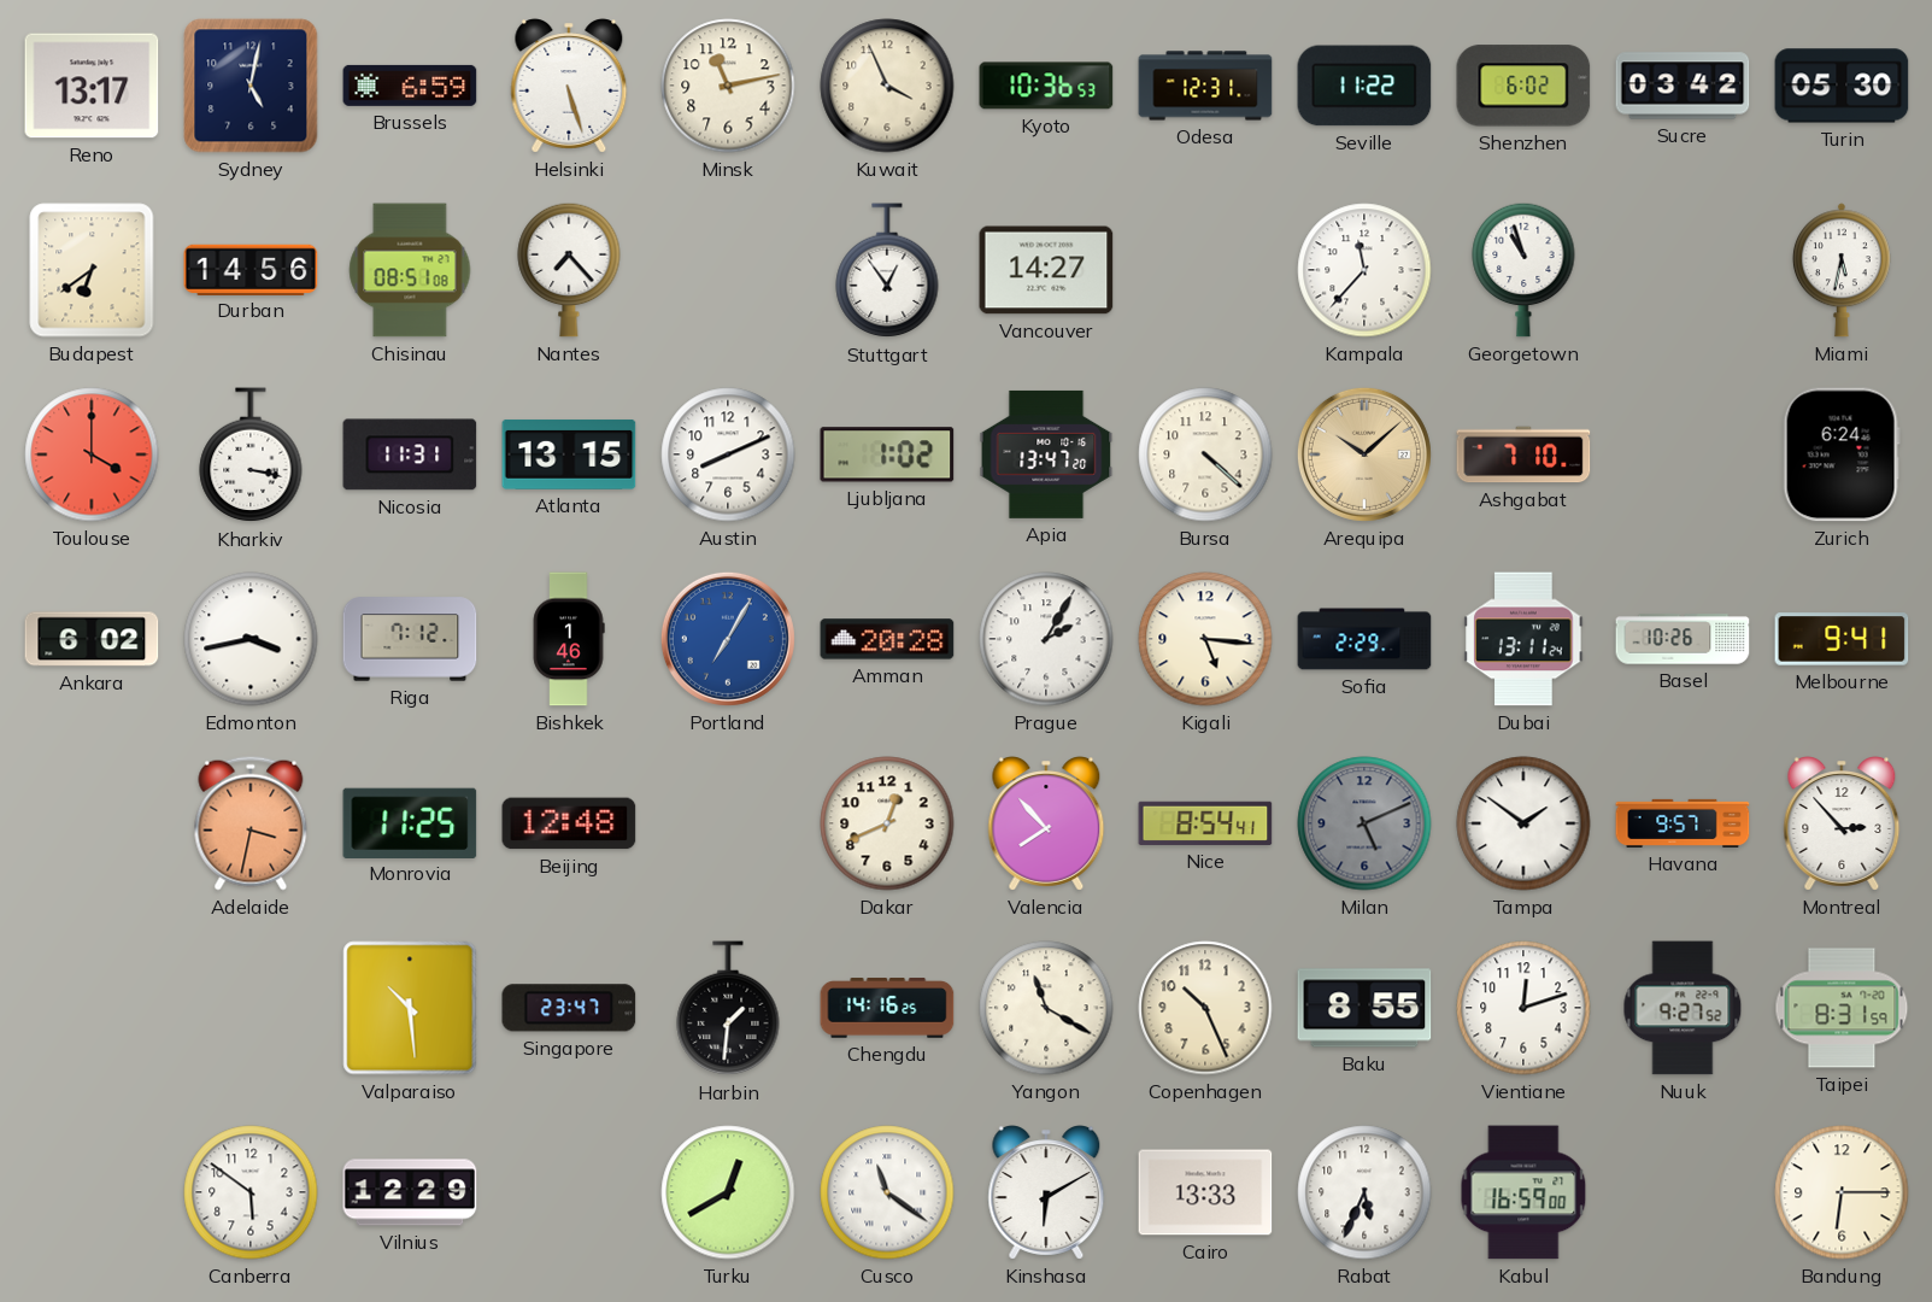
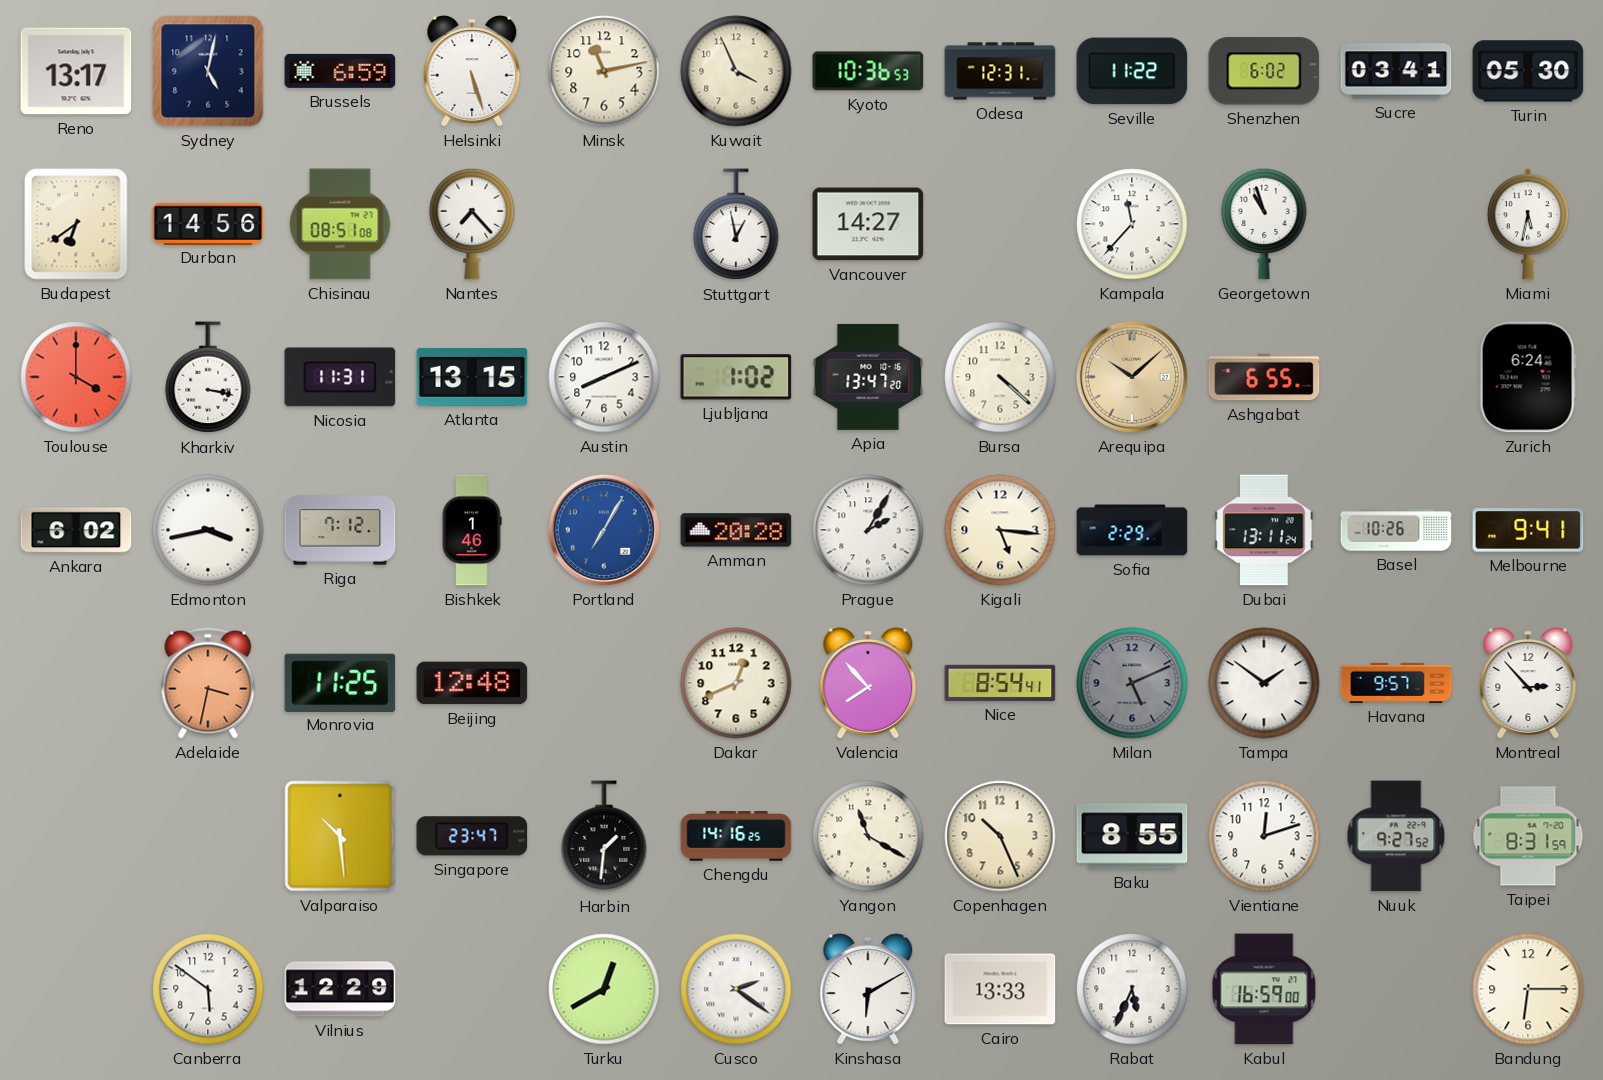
Sucre: 03:42 -> 03:41 (1396, 71)
Stuttgart: 12:54 -> 12:58 (736, 225)
Ashgabat: 7:10 -> 6:55 (1264, 377)
Cusco: 11:21 -> 2:21 (736, 989)
